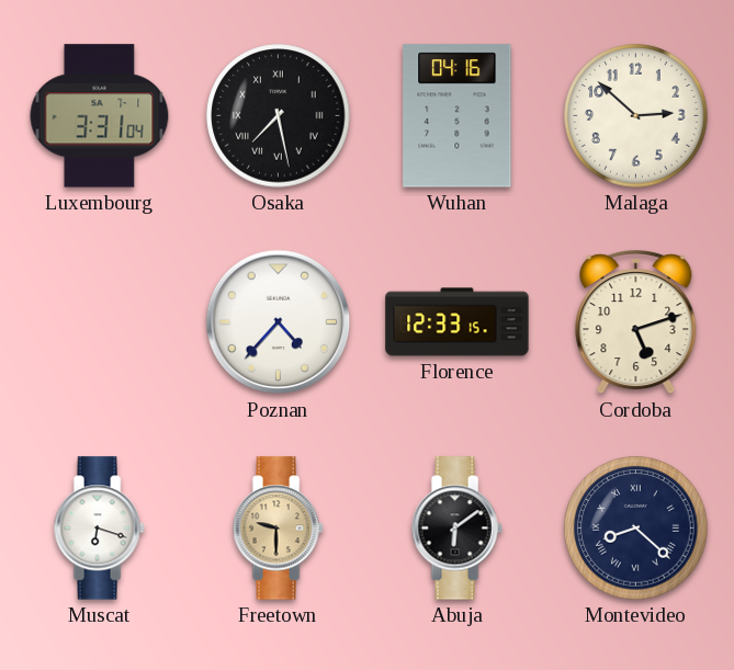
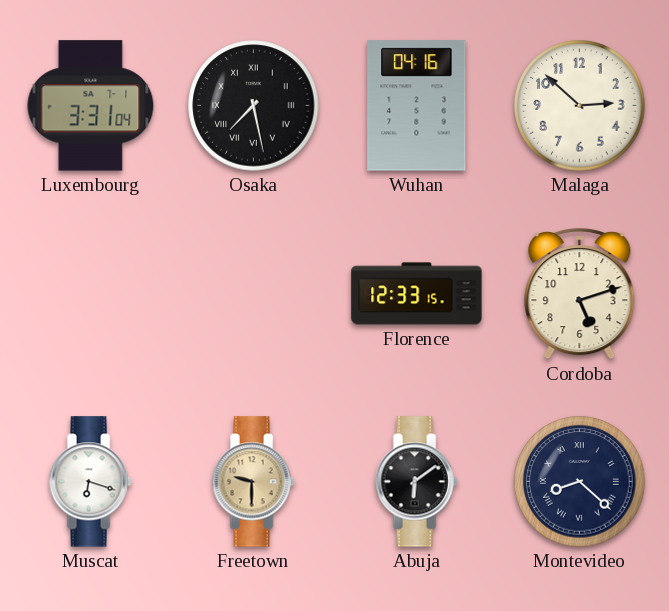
Poznan: 4:37 -> none (279, 322)
